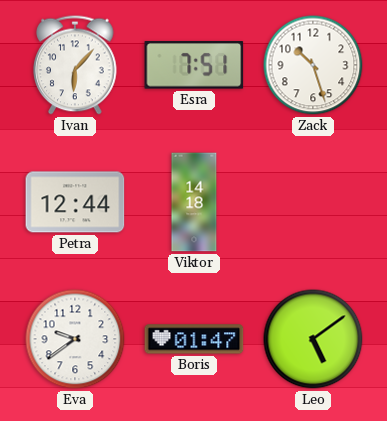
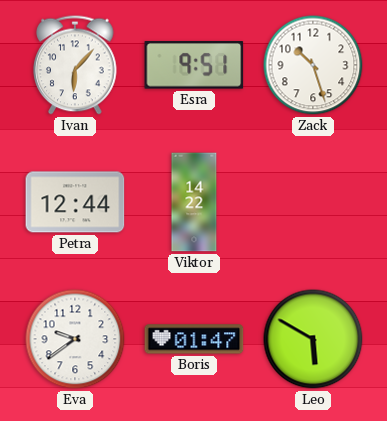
Esra: 7:51 -> 9:51 (194, 65)
Viktor: 14:18 -> 14:22 (194, 202)
Leo: 5:09 -> 5:50 (313, 339)
